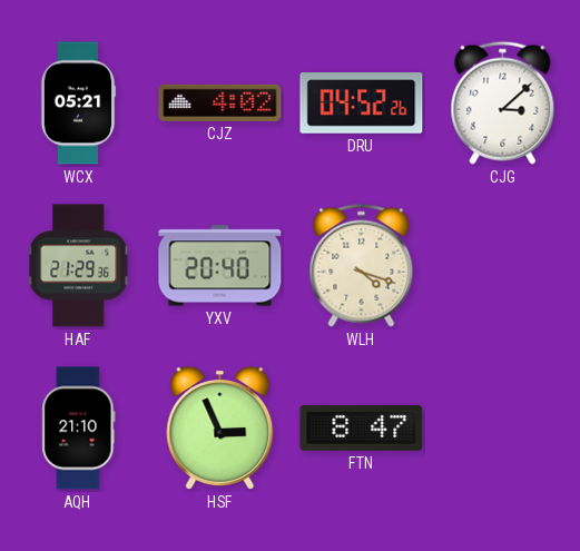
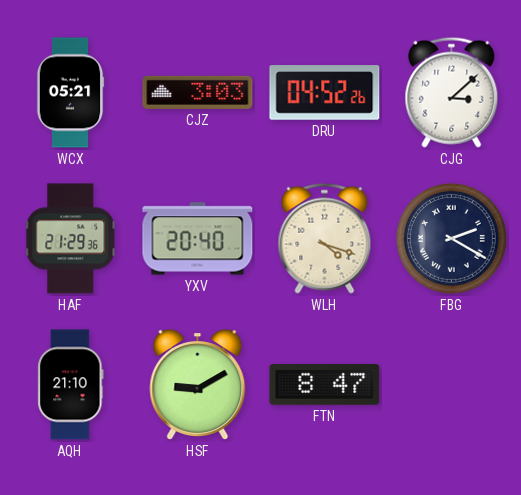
CJZ: 4:02 -> 3:03 (198, 92)
FBG: none -> 2:20 (452, 239)
HSF: 2:56 -> 9:10 (198, 385)
